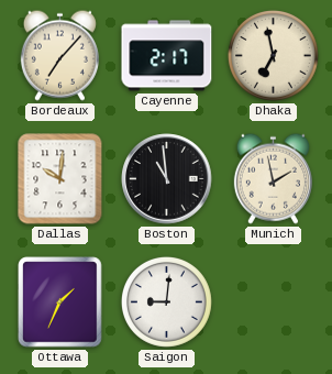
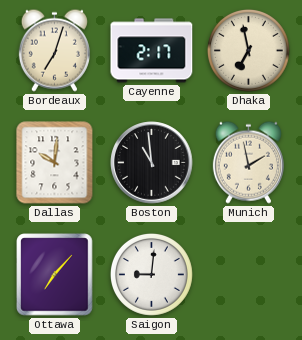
Bordeaux: 7:07 -> 7:03 (54, 50)
Ottawa: 1:34 -> 7:07 (55, 275)
